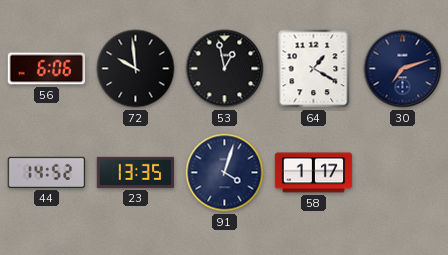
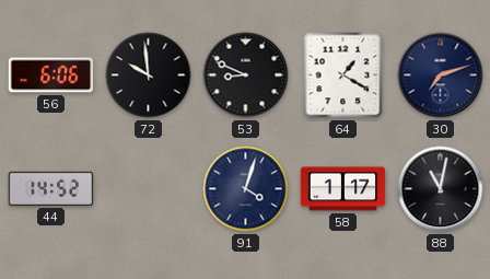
53: 12:58 -> 8:49 (246, 75)
23: 13:35 -> none (136, 172)
88: none -> 11:02 (441, 189)
